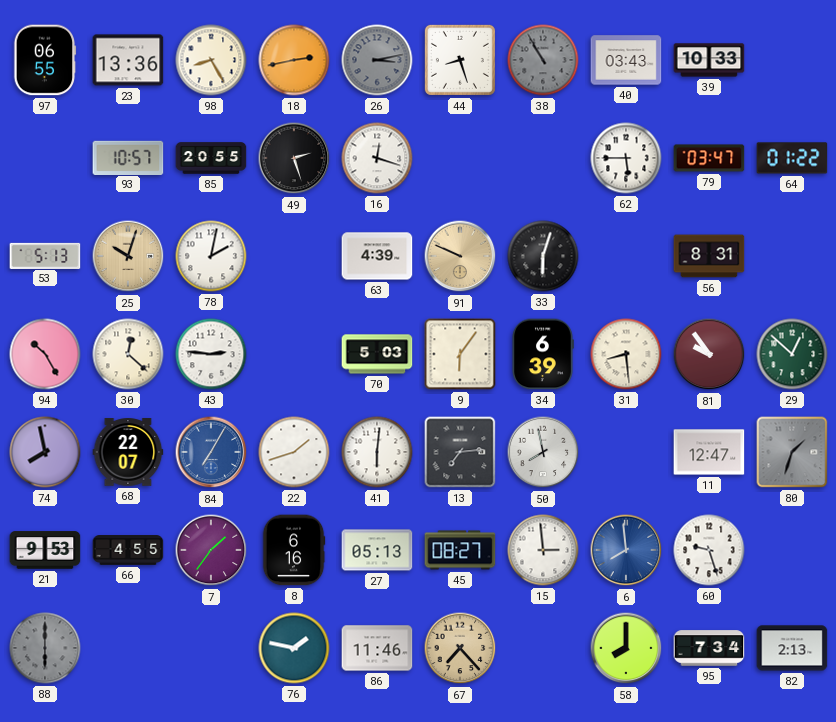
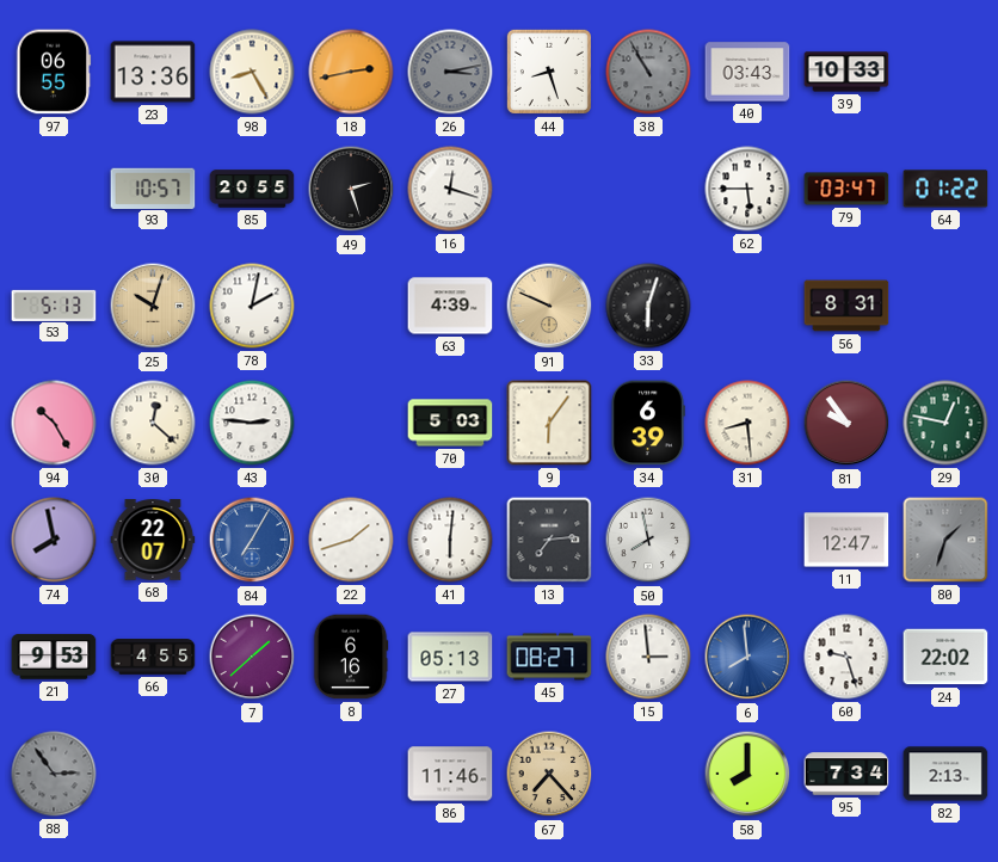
29: 12:52 -> 12:47 (945, 423)
7: 1:36 -> 1:38 (252, 657)
24: none -> 22:02 (945, 657)
88: 6:00 -> 2:54 (54, 774)
76: 1:47 -> none (294, 648)
